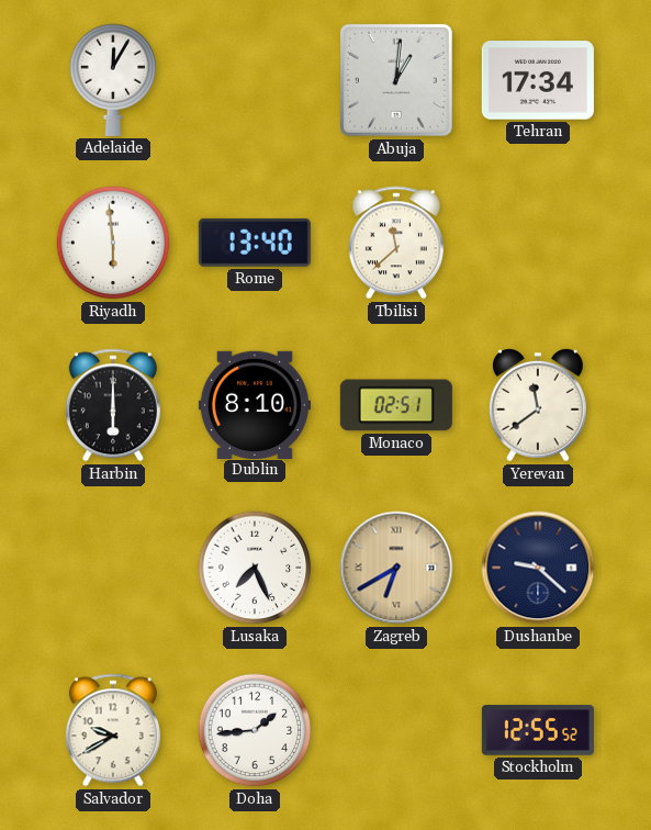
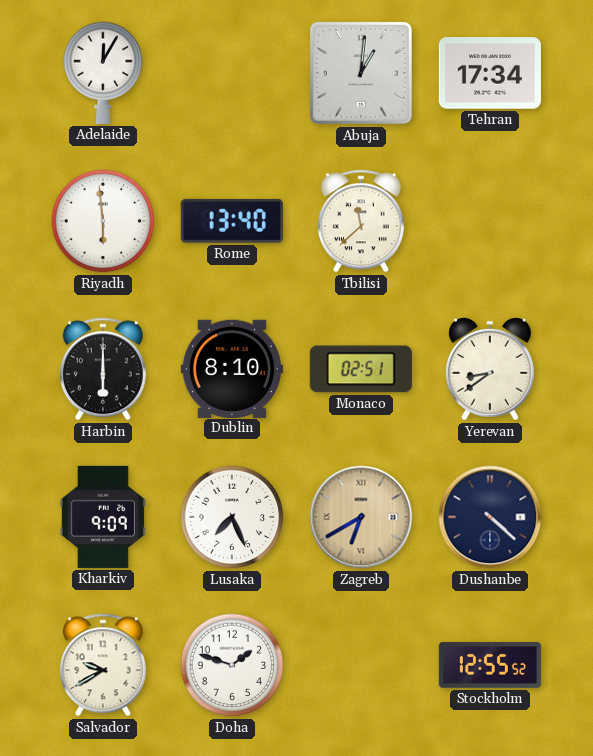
Yerevan: 11:39 -> 8:39 (490, 369)
Kharkiv: none -> 9:09 (103, 517)
Dushanbe: 9:22 -> 4:22 (490, 517)
Doha: 1:44 -> 1:48 (232, 665)
